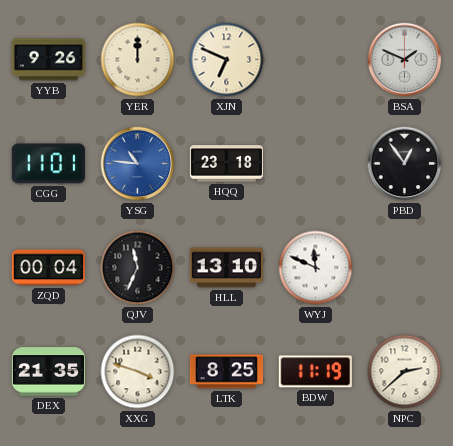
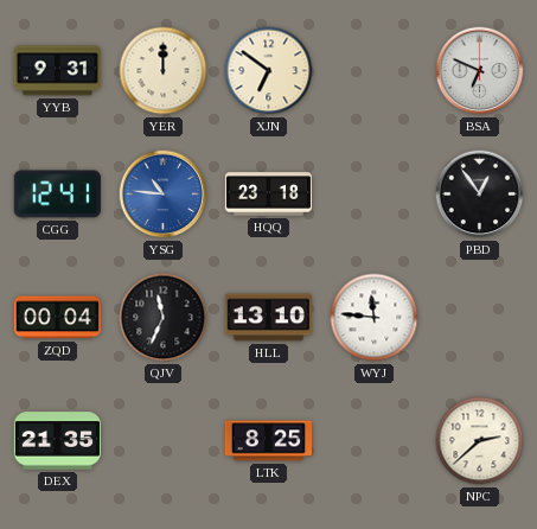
YYB: 9:26 -> 9:31 (57, 71)
XJN: 6:49 -> 6:51 (269, 71)
BSA: 1:49 -> 6:49 (480, 71)
CGG: 11:01 -> 12:41 (57, 195)
WYJ: 11:49 -> 11:46 (375, 318)
XXG: 3:48 -> none (138, 372)
BDW: 11:19 -> none (315, 372)
